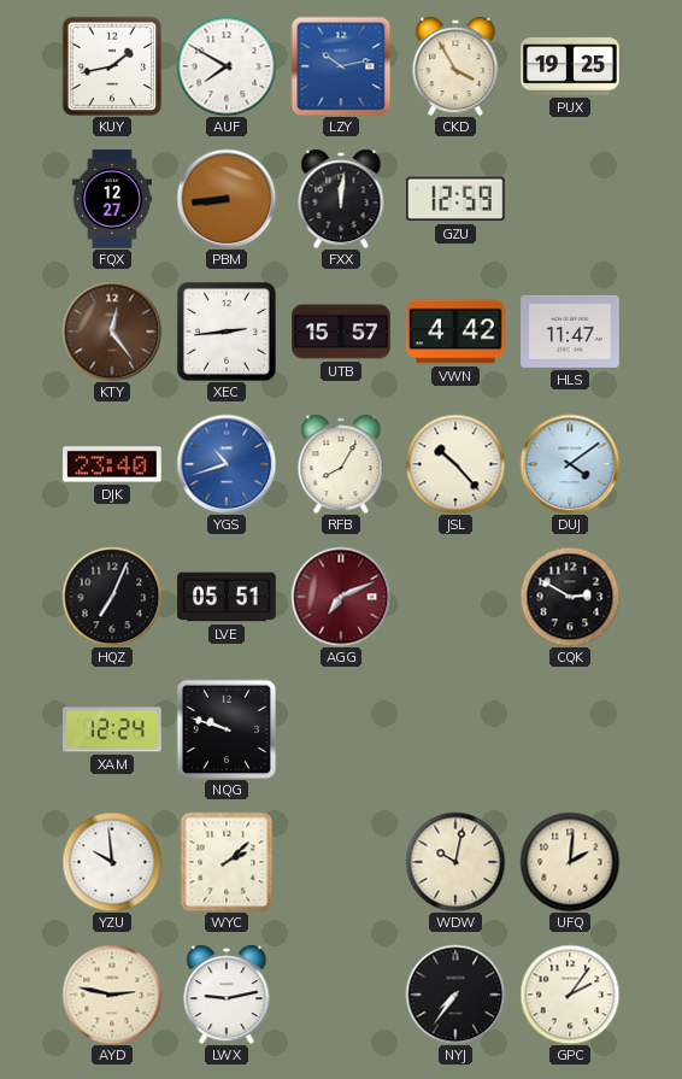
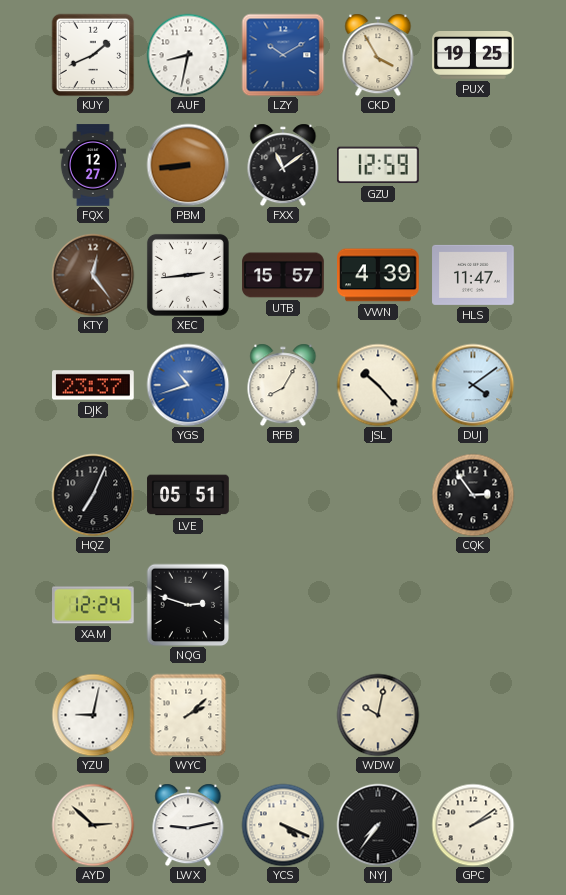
KUY: 1:43 -> 1:41 (93, 55)
AUF: 7:50 -> 8:32 (188, 55)
LZY: 10:13 -> 10:10 (283, 55)
FXX: 12:01 -> 11:09 (283, 165)
VWN: 4:42 -> 4:39 (378, 275)
DJK: 23:40 -> 23:37 (93, 385)
AGG: 7:11 -> none (341, 597)
CQK: 2:50 -> 2:54 (473, 495)
NQG: 9:48 -> 2:48 (188, 605)
YZU: 9:59 -> 9:02 (93, 715)
UFQ: 2:01 -> none (570, 862)
AYD: 2:47 -> 2:52 (93, 825)
YCS: none -> 4:19 (283, 825)
GPC: 2:06 -> 2:09 (473, 825)
